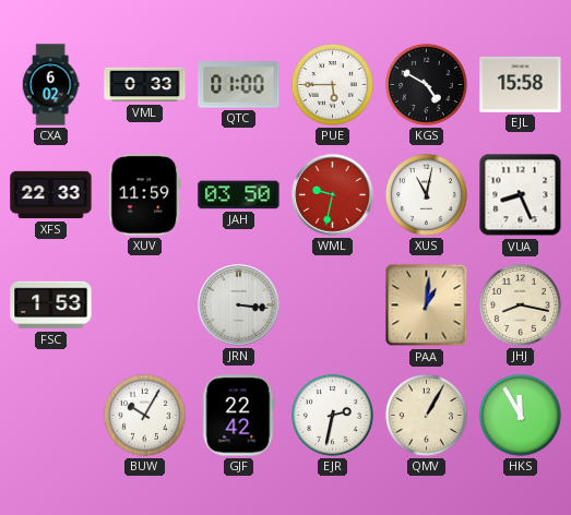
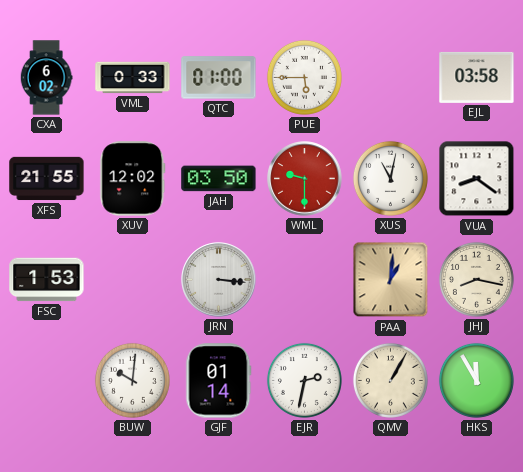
KGS: 4:50 -> none (426, 84)
EJL: 15:58 -> 03:58 (477, 77)
XFS: 22:33 -> 21:55 (47, 179)
XUV: 11:59 -> 12:02 (133, 179)
WML: 9:32 -> 9:30 (305, 179)
VUA: 8:26 -> 8:21 (477, 179)
BUW: 10:05 -> 10:01 (132, 380)
GJF: 22:42 -> 01:14 (219, 381)
